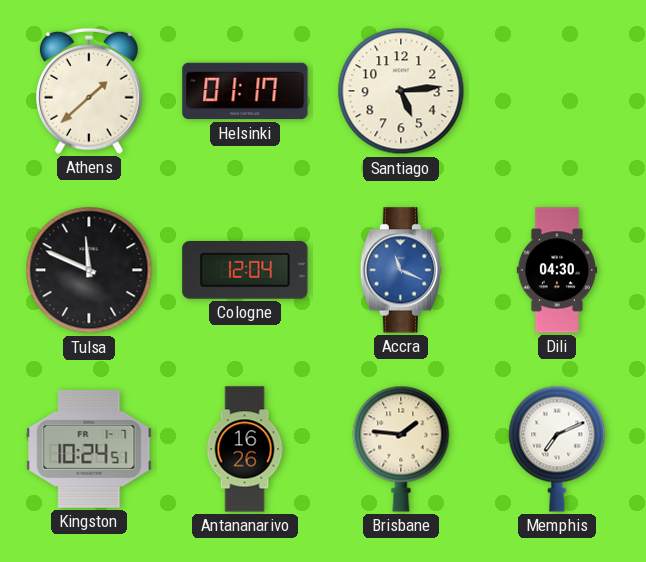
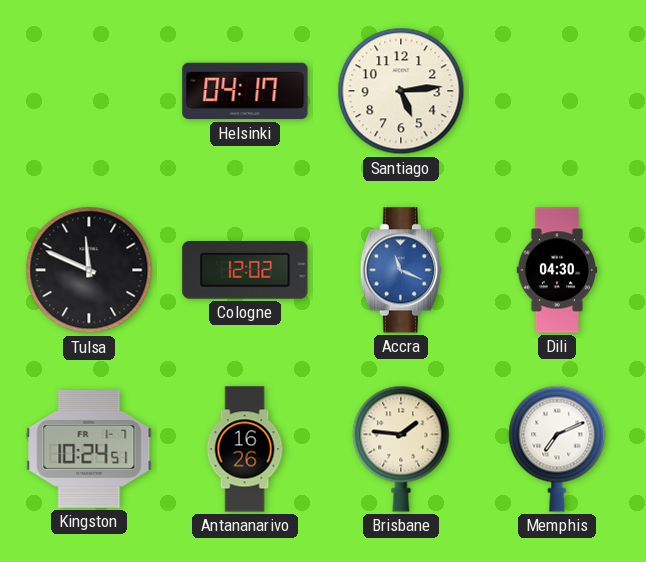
Athens: 1:38 -> none (90, 91)
Helsinki: 01:17 -> 04:17 (245, 91)
Cologne: 12:04 -> 12:02 (245, 271)
